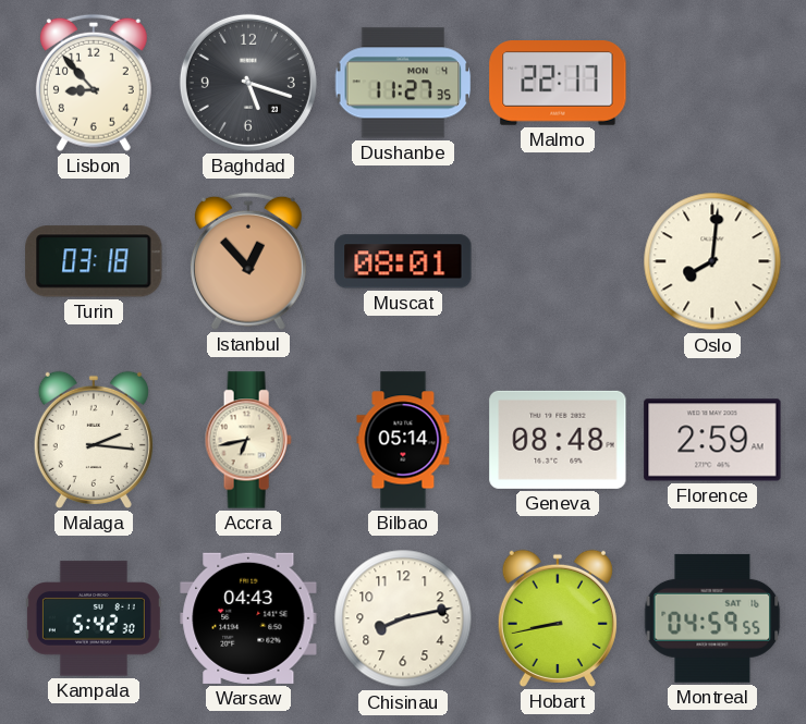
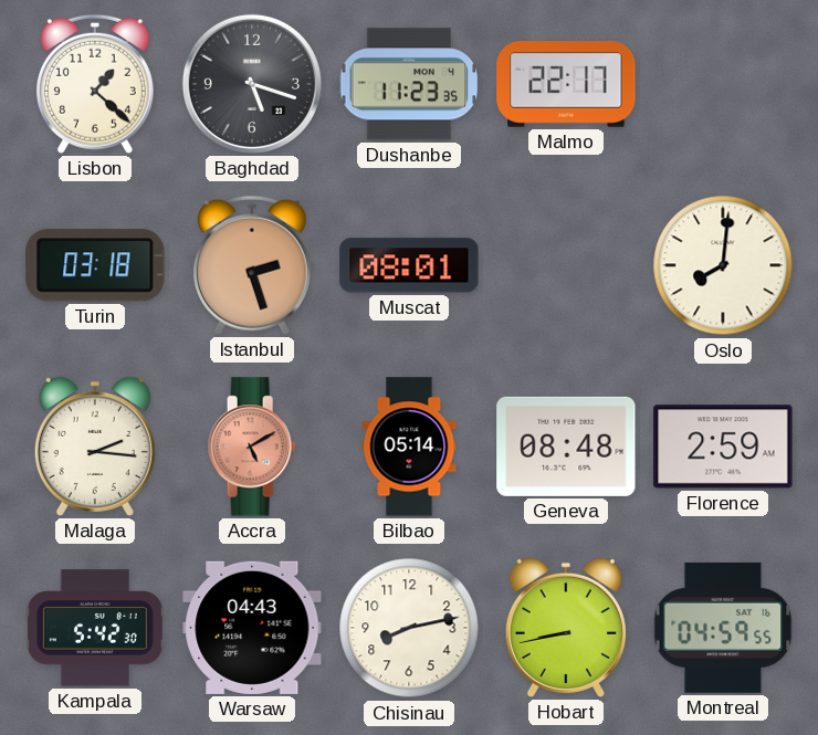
Lisbon: 8:53 -> 1:22 (95, 84)
Dushanbe: 11:27 -> 11:23 (409, 84)
Istanbul: 12:53 -> 2:27 (252, 265)
Accra: 6:43 -> 5:10 (252, 447)
Accra dial: cream -> salmon (252, 447)
